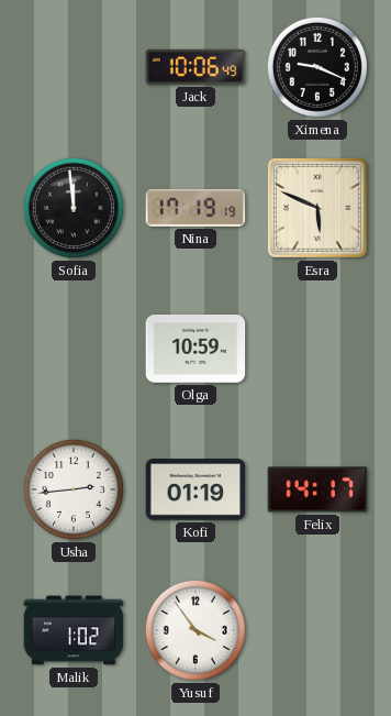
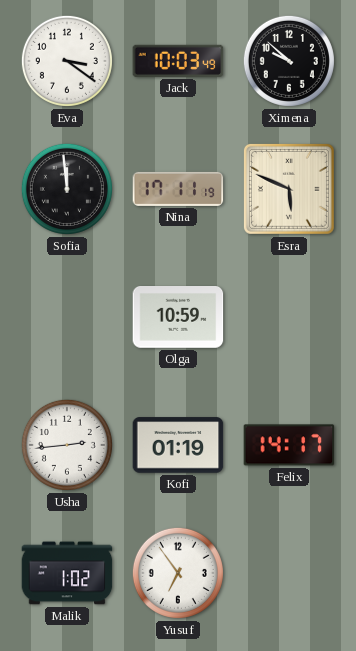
Eva: none -> 3:21 (67, 61)
Jack: 10:06 -> 10:03 (178, 61)
Ximena: 9:19 -> 9:52 (289, 61)
Nina: 17:19 -> 17:11 (178, 189)
Yusuf: 3:54 -> 6:54 (178, 573)
